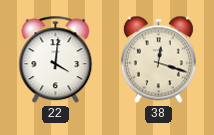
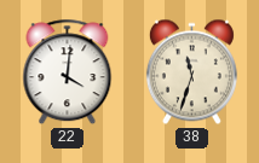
38: 12:18 -> 11:33 (191, 72)
